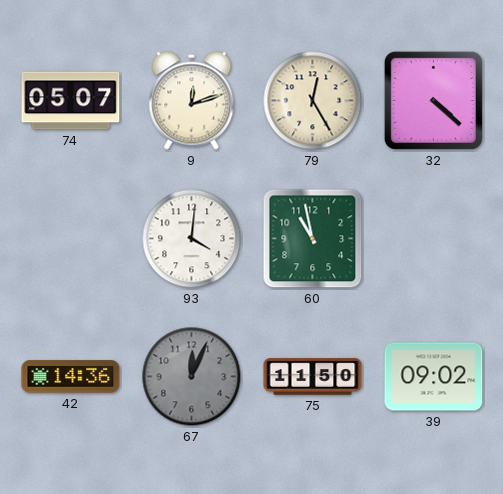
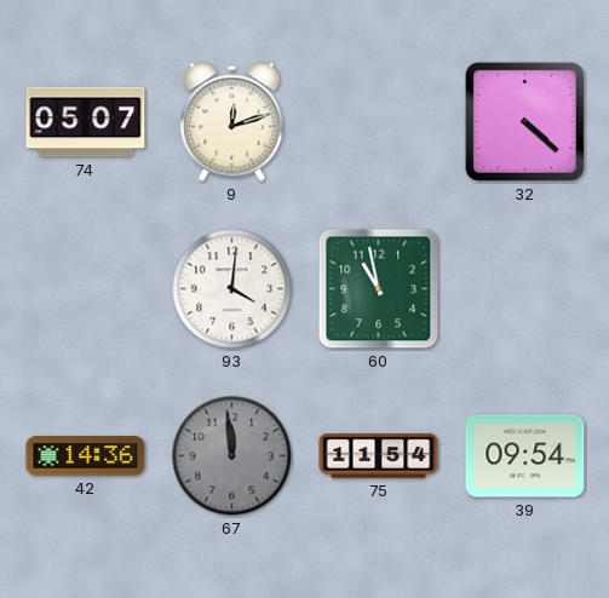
79: 12:25 -> none (313, 101)
67: 12:04 -> 11:59 (232, 456)
75: 11:50 -> 11:54 (379, 456)
39: 09:02 -> 09:54 (525, 456)
